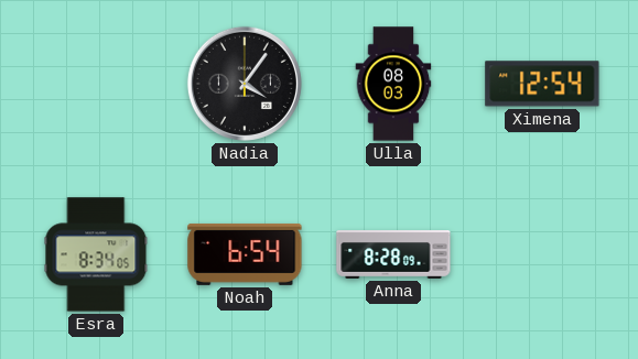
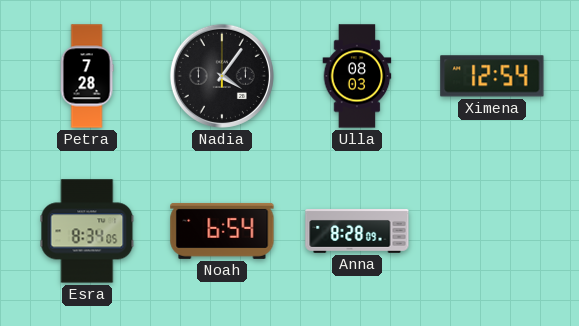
Petra: none -> 7:28 (87, 76)
